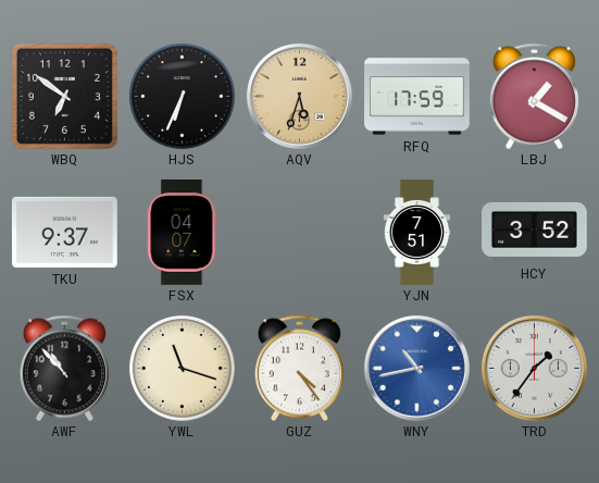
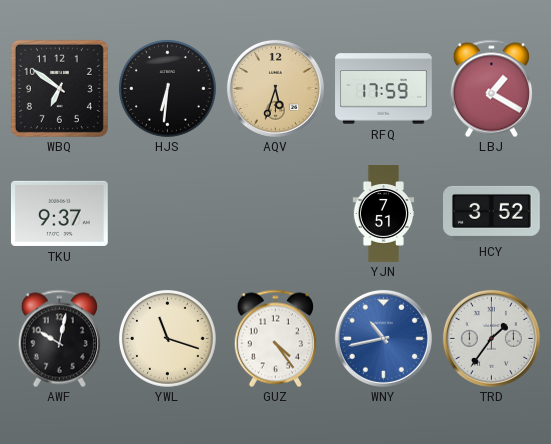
HJS: 6:34 -> 6:31 (168, 89)
FSX: 04:07 -> none (183, 233)
AWF: 10:53 -> 10:02 (59, 338)
